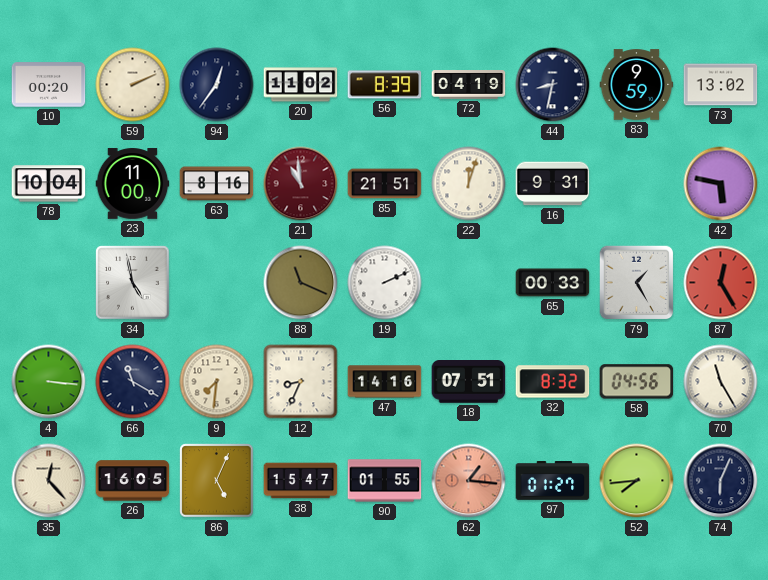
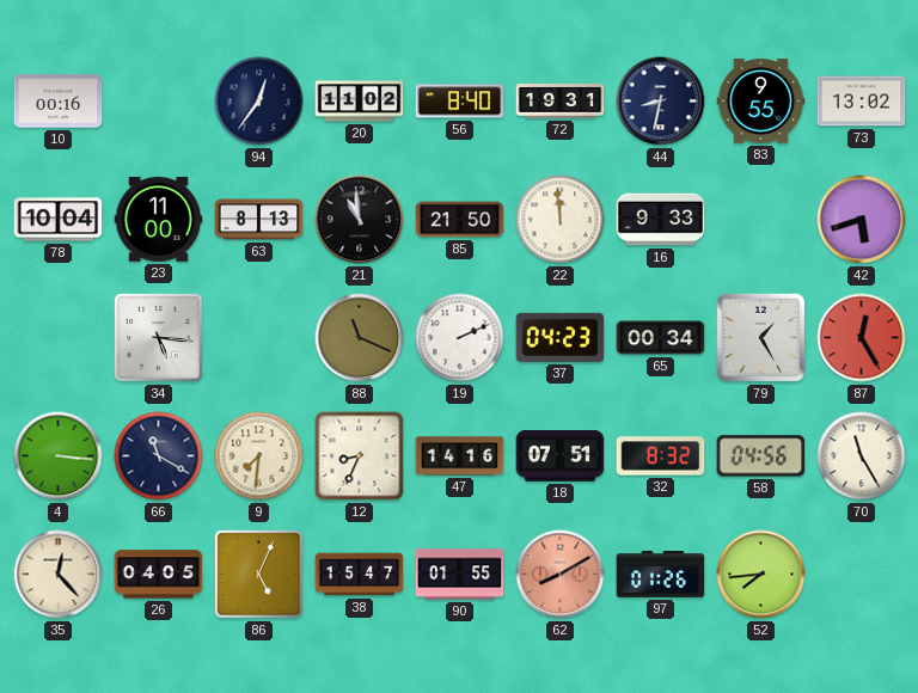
10: 00:20 -> 00:16 (59, 102)
59: 2:11 -> none (133, 85)
56: 8:39 -> 8:40 (460, 102)
72: 04:19 -> 19:31 (561, 102)
83: 9:59 -> 9:55 (761, 102)
63: 8:16 -> 8:13 (259, 220)
21 dial: burgundy -> black (360, 220)
85: 21:51 -> 21:50 (460, 220)
22: 12:03 -> 11:59 (561, 220)
16: 9:31 -> 9:33 (661, 220)
42: 5:47 -> 5:42 (862, 220)
34: 4:58 -> 5:16 (159, 338)
37: none -> 04:23 (561, 337)
65: 00:33 -> 00:34 (661, 338)
26: 16:05 -> 04:05 (159, 575)
62: 1:16 -> 8:10 (561, 575)
97: 01:27 -> 01:26 (661, 575)
74: 6:04 -> none (721, 481)
